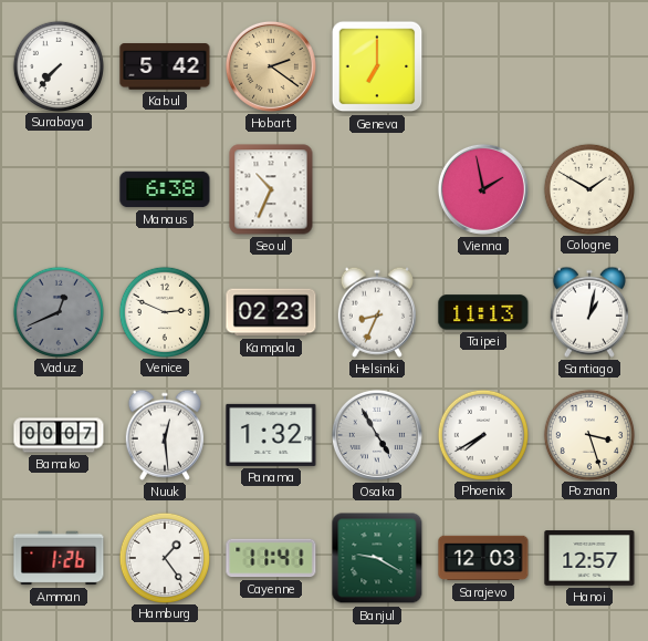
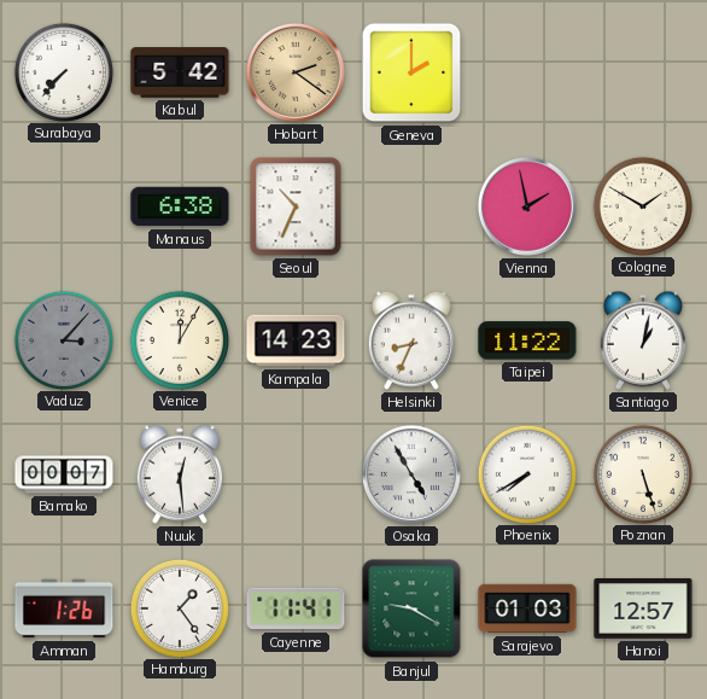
Geneva: 7:00 -> 2:00 (411, 72)
Vaduz: 12:41 -> 3:07 (63, 339)
Venice: 2:49 -> 12:05 (179, 339)
Kampala: 02:23 -> 14:23 (296, 340)
Taipei: 11:13 -> 11:22 (527, 340)
Panama: 1:32 -> none (271, 435)
Poznan: 3:27 -> 5:27 (642, 473)
Sarajevo: 12:03 -> 01:03 (527, 608)
